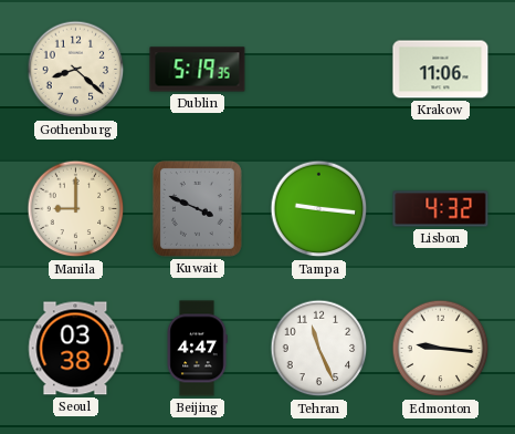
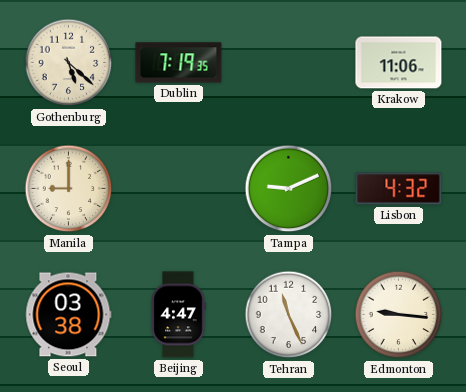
Gothenburg: 8:22 -> 5:22 (69, 63)
Dublin: 5:19 -> 7:19 (179, 63)
Kuwait: 3:49 -> none (197, 208)
Tampa: 9:16 -> 9:11 (289, 189)
